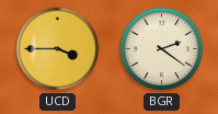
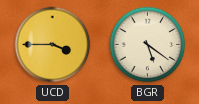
BGR: 2:21 -> 5:21 (148, 45)
